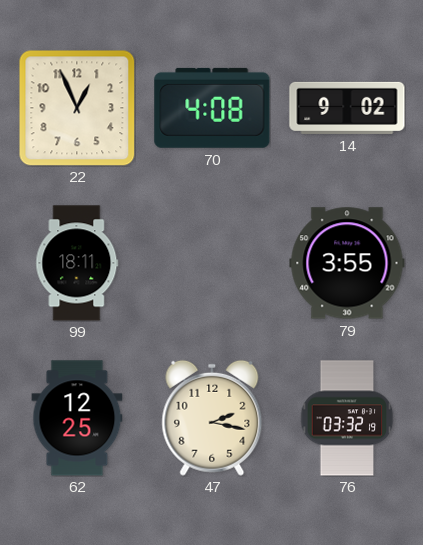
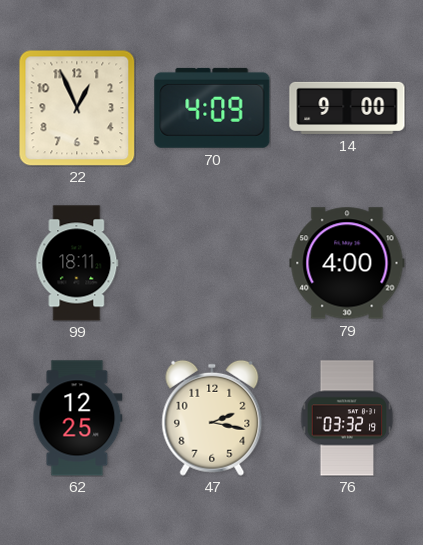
70: 4:08 -> 4:09 (212, 108)
14: 9:02 -> 9:00 (347, 108)
79: 3:55 -> 4:00 (347, 263)
